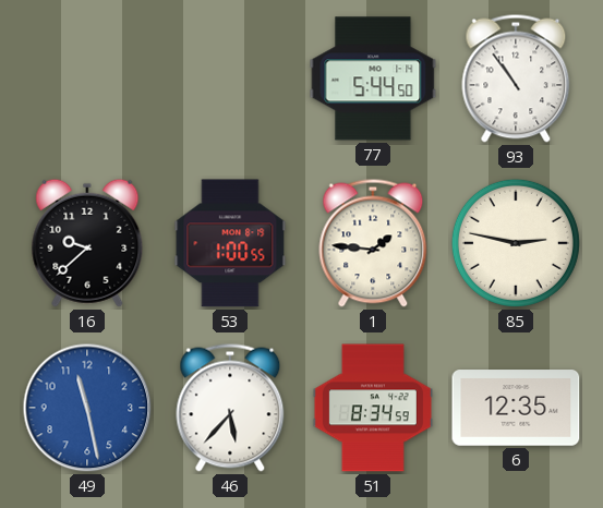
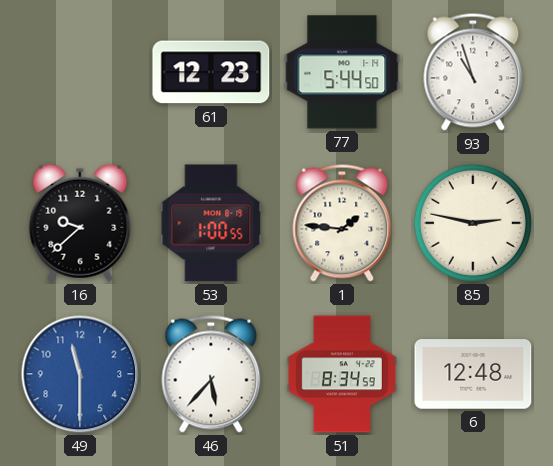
61: none -> 12:23 (211, 72)
93: 10:54 -> 10:57 (473, 72)
49: 11:28 -> 11:30 (80, 374)
6: 12:35 -> 12:48 (473, 374)
